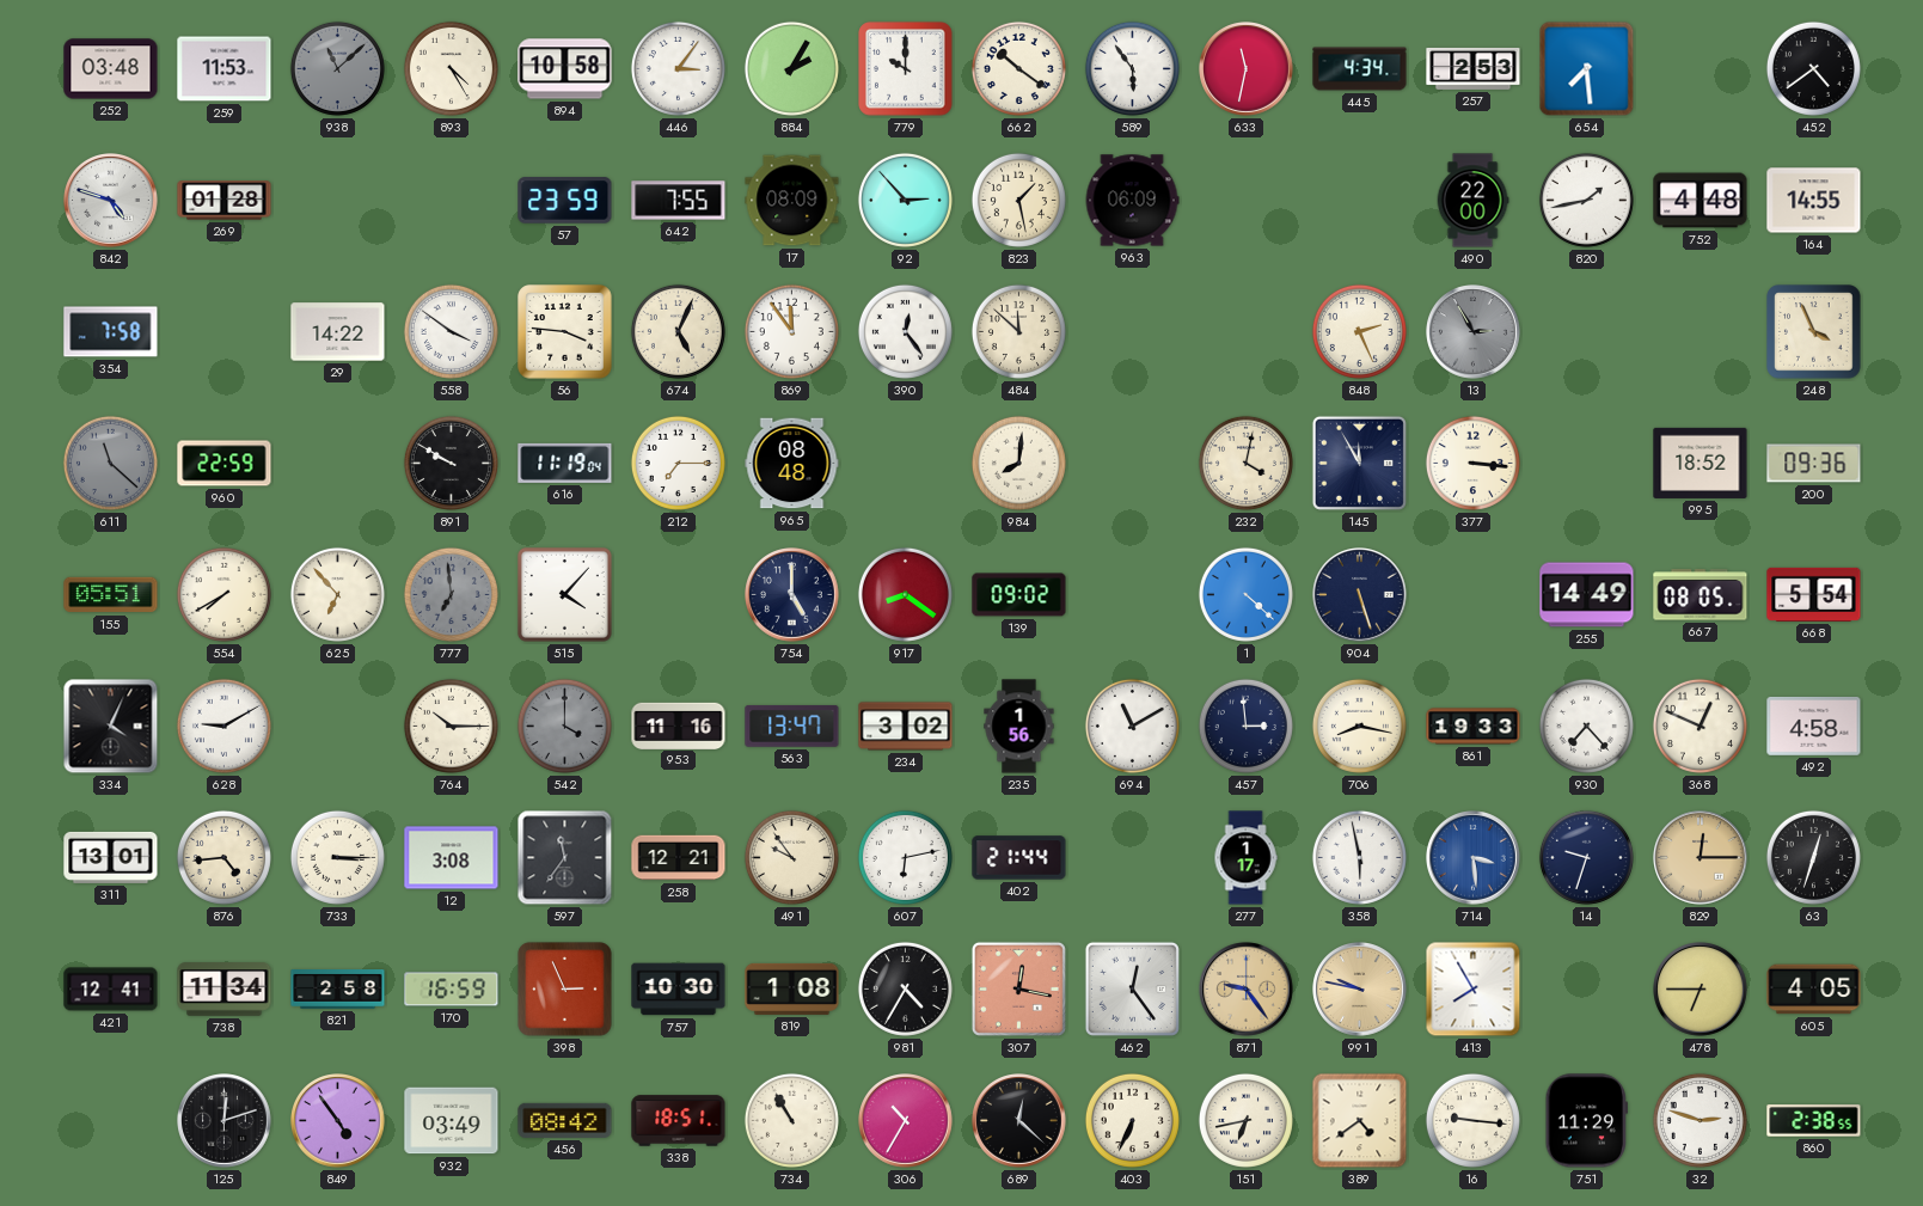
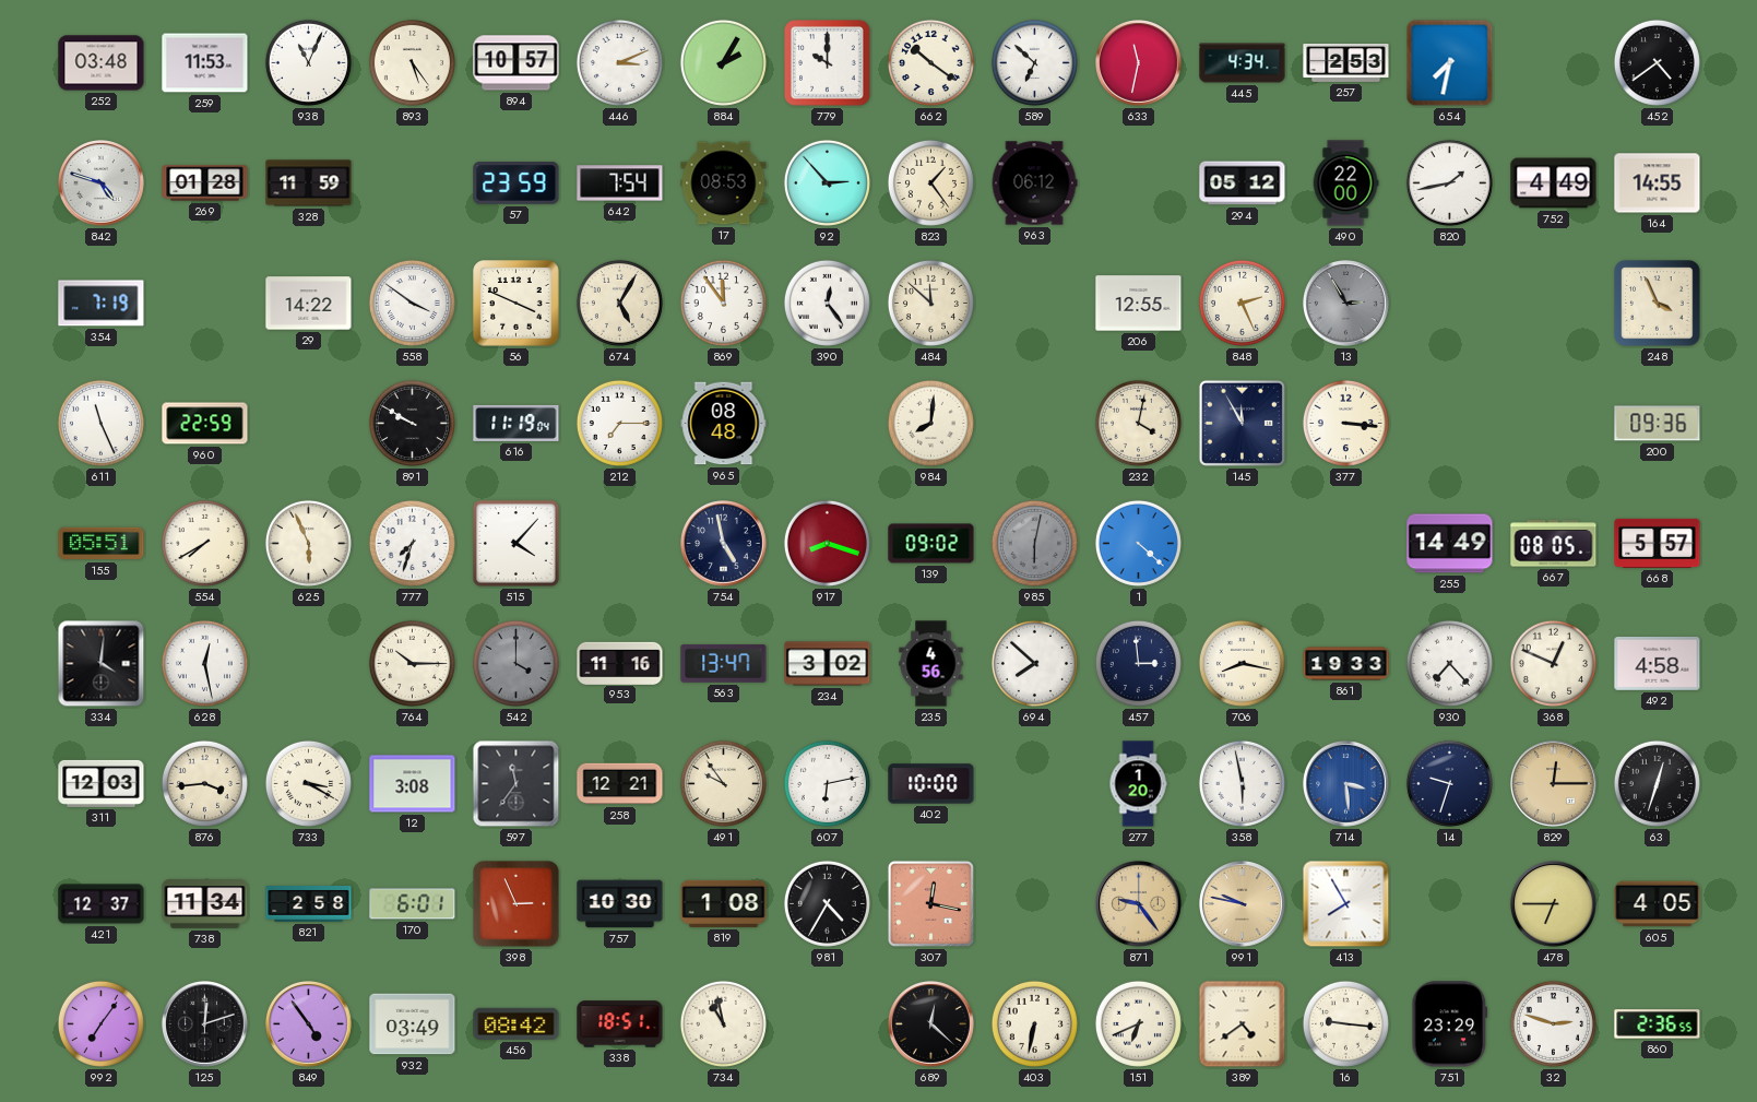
938: 11:08 -> 11:04 (308, 62)
938 dial: grey -> white (308, 62)
893: 4:25 -> 5:24 (412, 62)
894: 10:58 -> 10:57 (517, 63)
446: 3:06 -> 3:11 (619, 62)
589: 5:54 -> 6:52 (1034, 62)
654: 7:29 -> 7:32 (1450, 63)
328: none -> 11:59 (309, 183)
642: 7:55 -> 7:54 (620, 183)
17: 08:09 -> 08:53 (724, 183)
823: 1:28 -> 1:24 (930, 182)
963: 06:09 -> 06:12 (1034, 183)
294: none -> 05:12 (1243, 183)
752: 4:48 -> 4:49 (1554, 183)
354: 7:58 -> 7:19 (102, 304)
56: 3:46 -> 3:49 (517, 304)
674: 5:04 -> 5:05 (619, 303)
206: none -> 12:55 (1139, 304)
611: 11:22 -> 11:26 (100, 423)
611 dial: grey -> white (100, 423)
995: 18:52 -> none (1701, 463)
625: 6:53 -> 5:56 (308, 543)
777: 6:59 -> 7:33 (412, 543)
777 dial: grey -> white (412, 543)
754: 5:00 -> 4:58 (724, 544)
917: 8:21 -> 8:18 (827, 543)
985: none -> 6:02 (1034, 543)
904: 5:27 -> none (1360, 595)
668: 5:54 -> 5:57 (1658, 543)
334: 4:04 -> 4:01 (102, 664)
628: 9:10 -> 12:28 (204, 663)
235: 1:56 -> 4:56 (931, 664)
694: 11:10 -> 7:52 (1034, 663)
311: 13:01 -> 12:03 (102, 783)
876: 4:44 -> 3:44 (204, 783)
733: 3:15 -> 3:20 (308, 783)
402: 21:44 -> 10:00 (931, 784)
277: 1:17 -> 1:20 (1138, 784)
421: 12:41 -> 12:37 (102, 904)
170: 16:59 -> 6:01 (413, 904)
462: 12:24 -> none (1132, 988)
992: none -> 7:06 (100, 1023)
734: 10:55 -> 10:58 (723, 1023)
306: 10:35 -> none (906, 1121)
403: 6:34 -> 6:32 (1034, 1023)
151: 6:43 -> 6:41 (1138, 1023)
751: 11:29 -> 23:29 (1450, 1024)
860: 2:38 -> 2:36 (1658, 1024)
